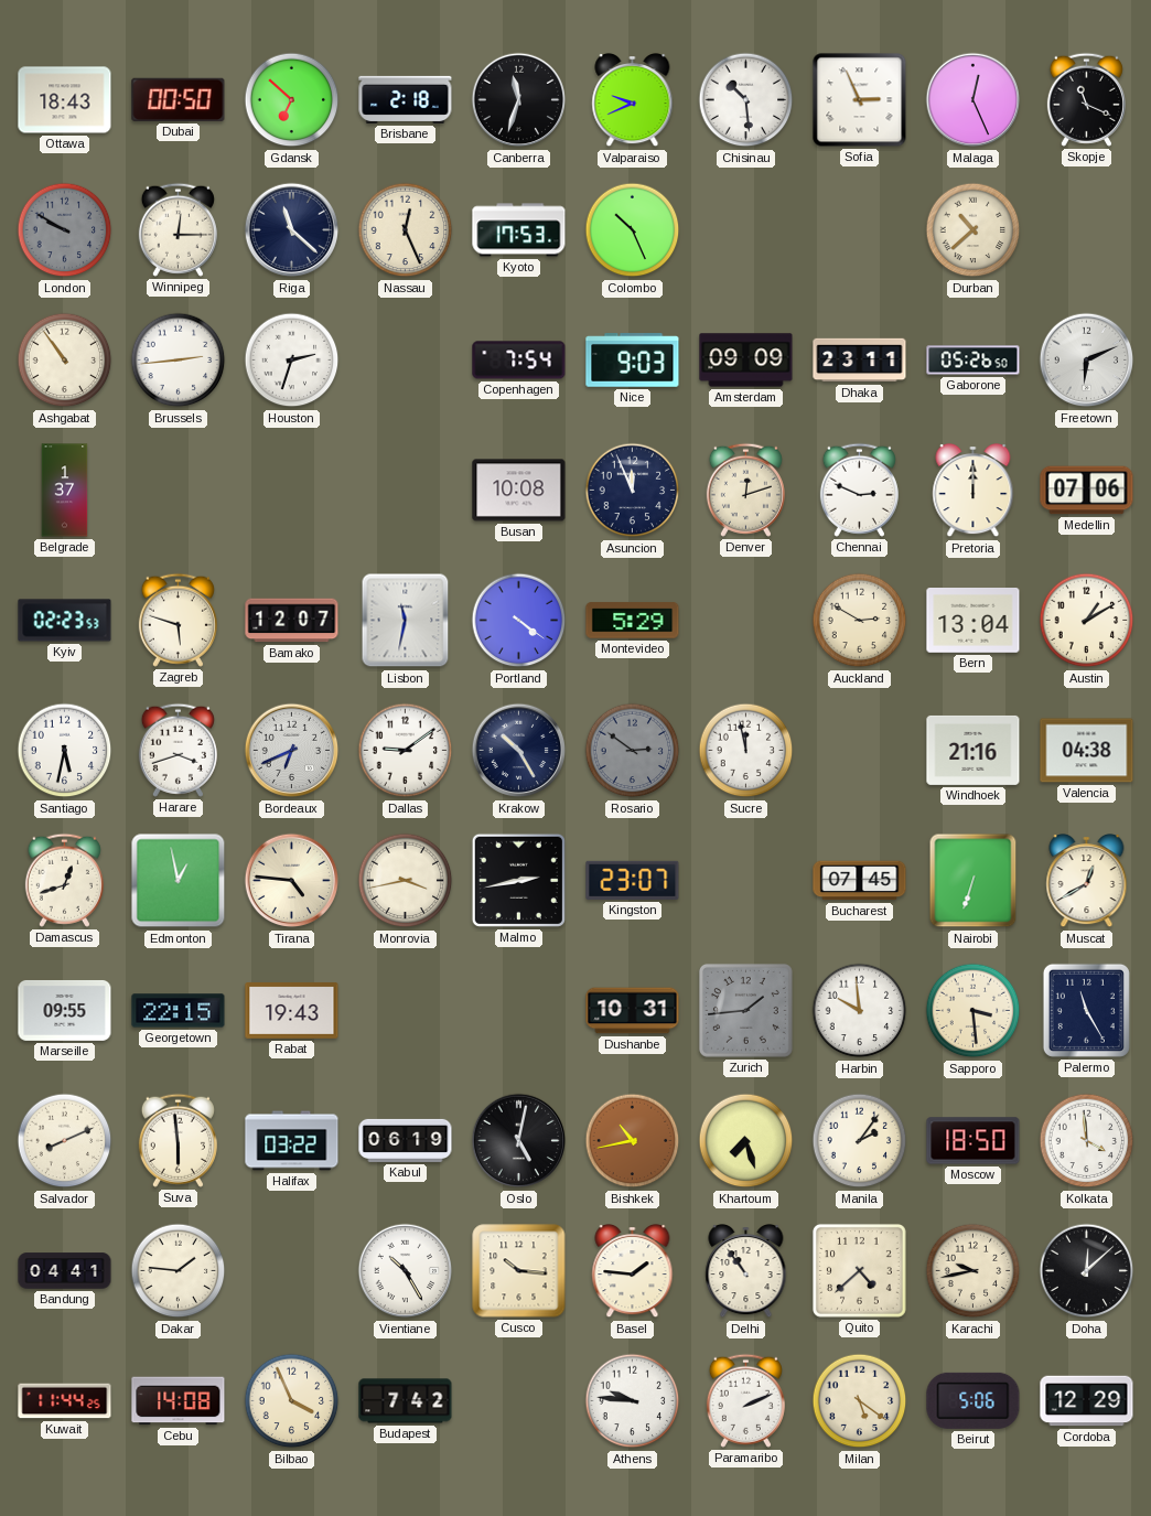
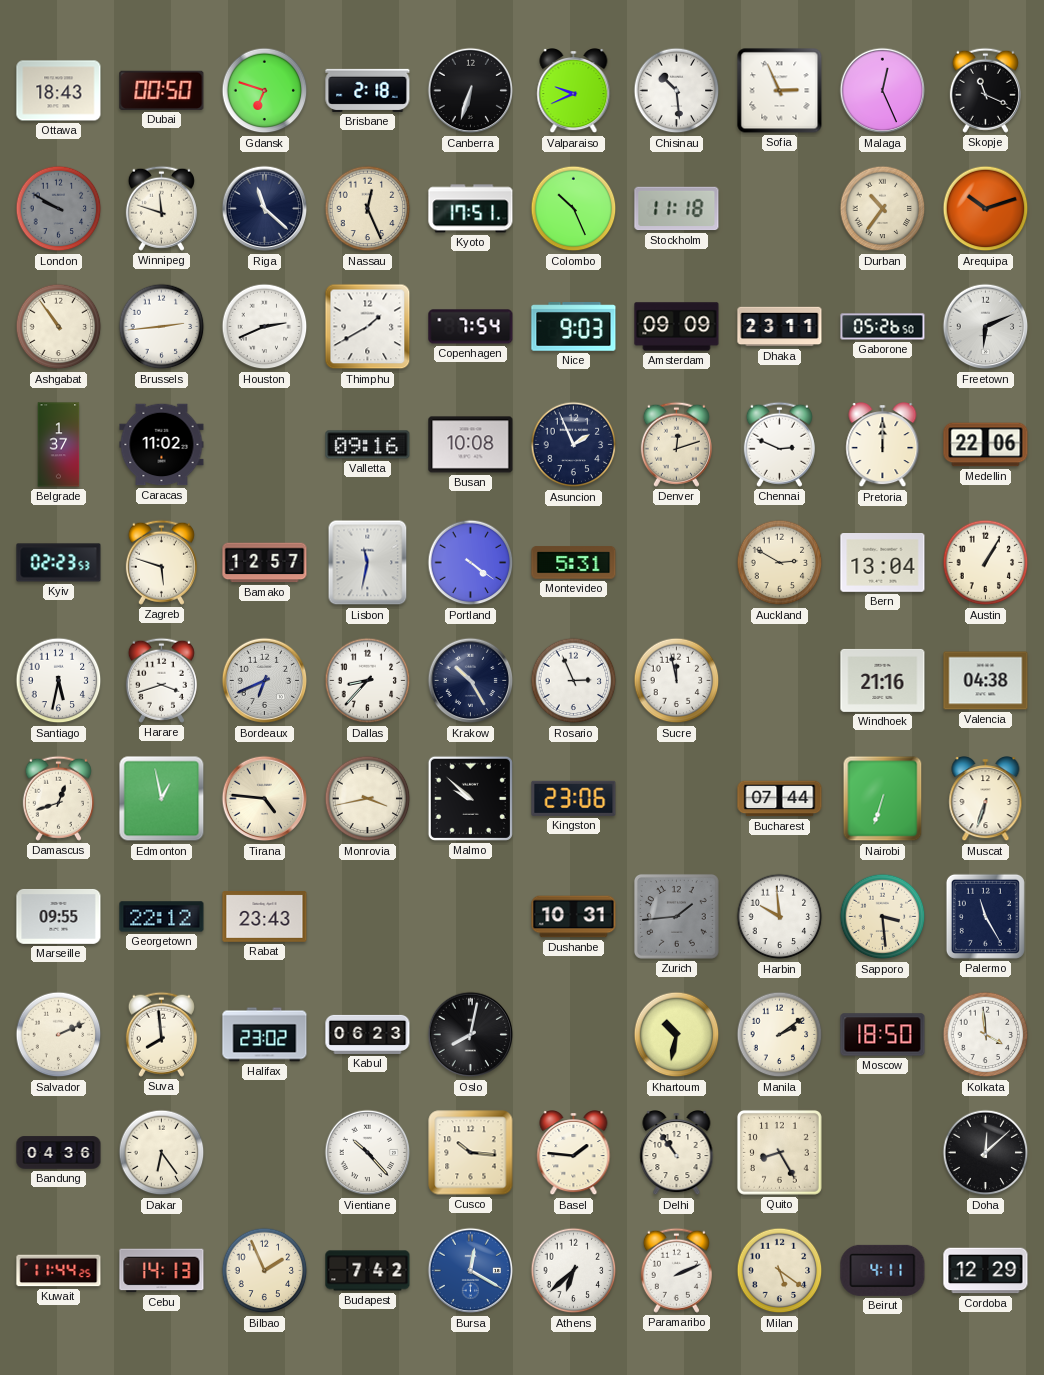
Gdansk: 6:52 -> 6:48 (265, 91)
Canberra: 11:33 -> 6:33 (471, 91)
Winnipeg: 12:15 -> 11:48 (161, 208)
Kyoto: 17:53 -> 17:51 (471, 209)
Stockholm: none -> 11:18 (677, 209)
Durban: 10:38 -> 10:36 (883, 209)
Arequipa: none -> 10:12 (986, 209)
Houston: 2:33 -> 2:41 (265, 327)
Thimphu: none -> 1:40 (368, 327)
Caracas: none -> 11:02 (162, 445)
Valletta: none -> 09:16 (368, 445)
Asuncion: 11:56 -> 1:56 (574, 445)
Medellin: 07:06 -> 22:06 (986, 445)
Bamako: 12:07 -> 12:57 (265, 563)
Montevideo: 5:29 -> 5:31 (574, 563)
Austin: 1:10 -> 1:05 (986, 563)
Dallas: 9:09 -> 8:37 (368, 681)
Rosario: 2:51 -> 2:56 (574, 681)
Rosario dial: grey -> white (574, 681)
Malmo: 2:43 -> 9:52 (470, 798)
Kingston: 23:07 -> 23:06 (574, 798)
Bucharest: 07:45 -> 07:44 (780, 799)
Muscat: 12:40 -> 6:33 (986, 800)
Georgetown: 22:15 -> 22:12 (162, 917)
Rabat: 19:43 -> 23:43 (265, 917)
Salvador: 8:11 -> 2:11 (59, 1035)
Suva: 5:59 -> 7:59 (161, 1034)
Halifax: 03:22 -> 23:02 (265, 1035)
Kabul: 06:19 -> 06:23 (368, 1034)
Oslo: 5:02 -> 8:02 (471, 1035)
Bishkek: 10:43 -> none (633, 1141)
Khartoum: 7:27 -> 10:32 (677, 1035)
Manila: 2:06 -> 2:09 (780, 1035)
Bandung: 04:41 -> 04:36 (59, 1153)
Dakar: 1:46 -> 6:24 (162, 1153)
Vientiane: 10:25 -> 10:23 (368, 1153)
Quito: 4:38 -> 8:25 (779, 1152)
Karachi: 9:43 -> none (973, 1271)
Cebu: 14:08 -> 14:13 (162, 1271)
Bilbao: 3:56 -> 1:56 (265, 1271)
Bursa: none -> 12:20 (471, 1271)
Athens: 9:46 -> 6:38 (574, 1271)
Beirut: 5:06 -> 4:11 (883, 1270)
